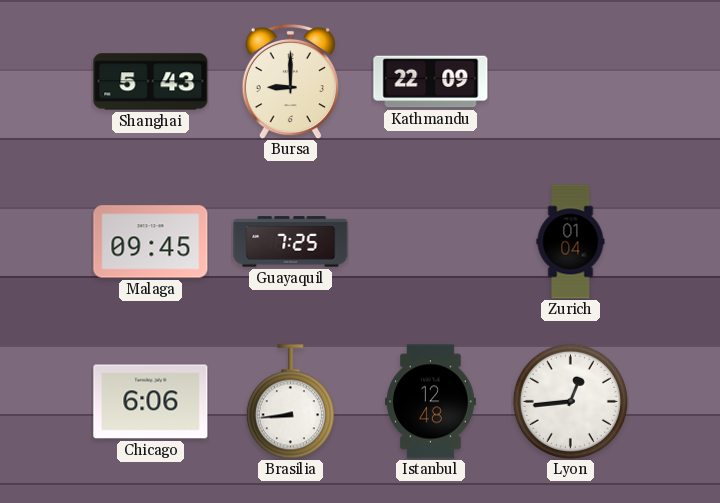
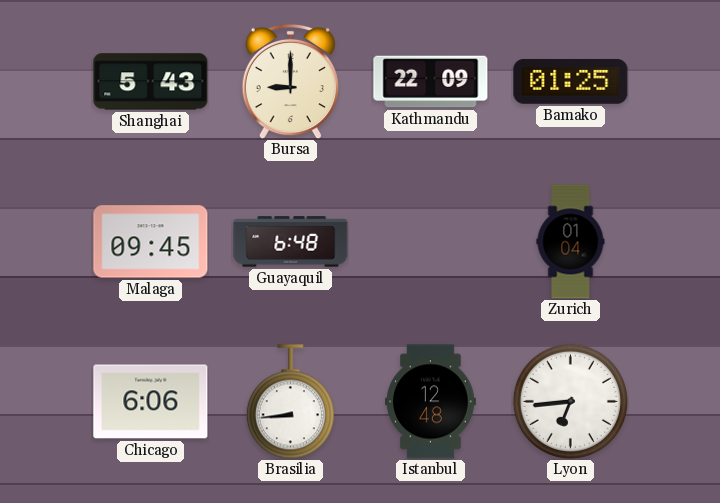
Bamako: none -> 01:25 (571, 82)
Guayaquil: 7:25 -> 6:48 (291, 242)
Lyon: 12:44 -> 6:44 (570, 401)
